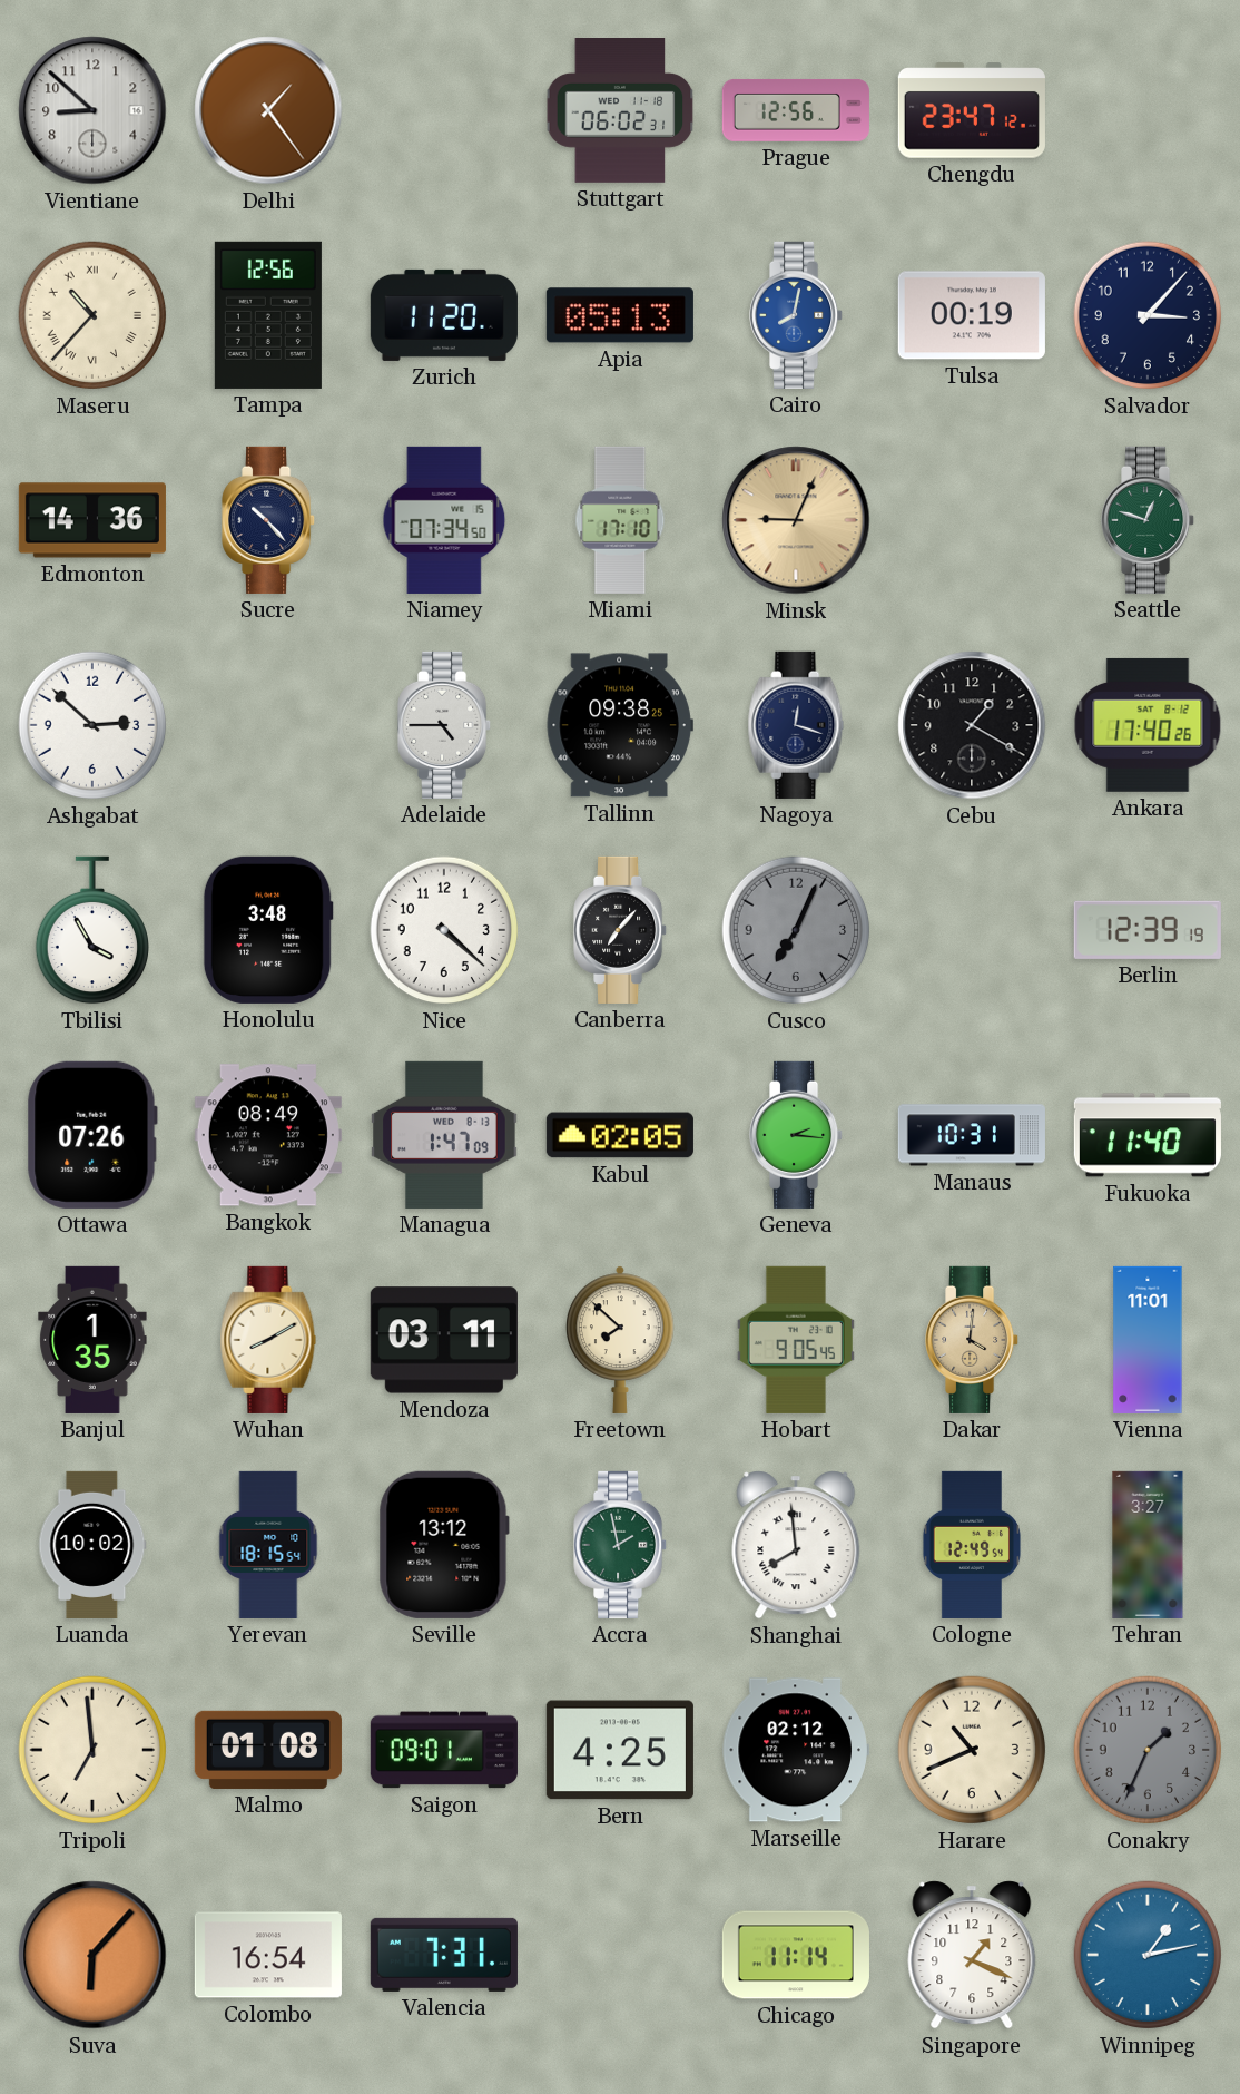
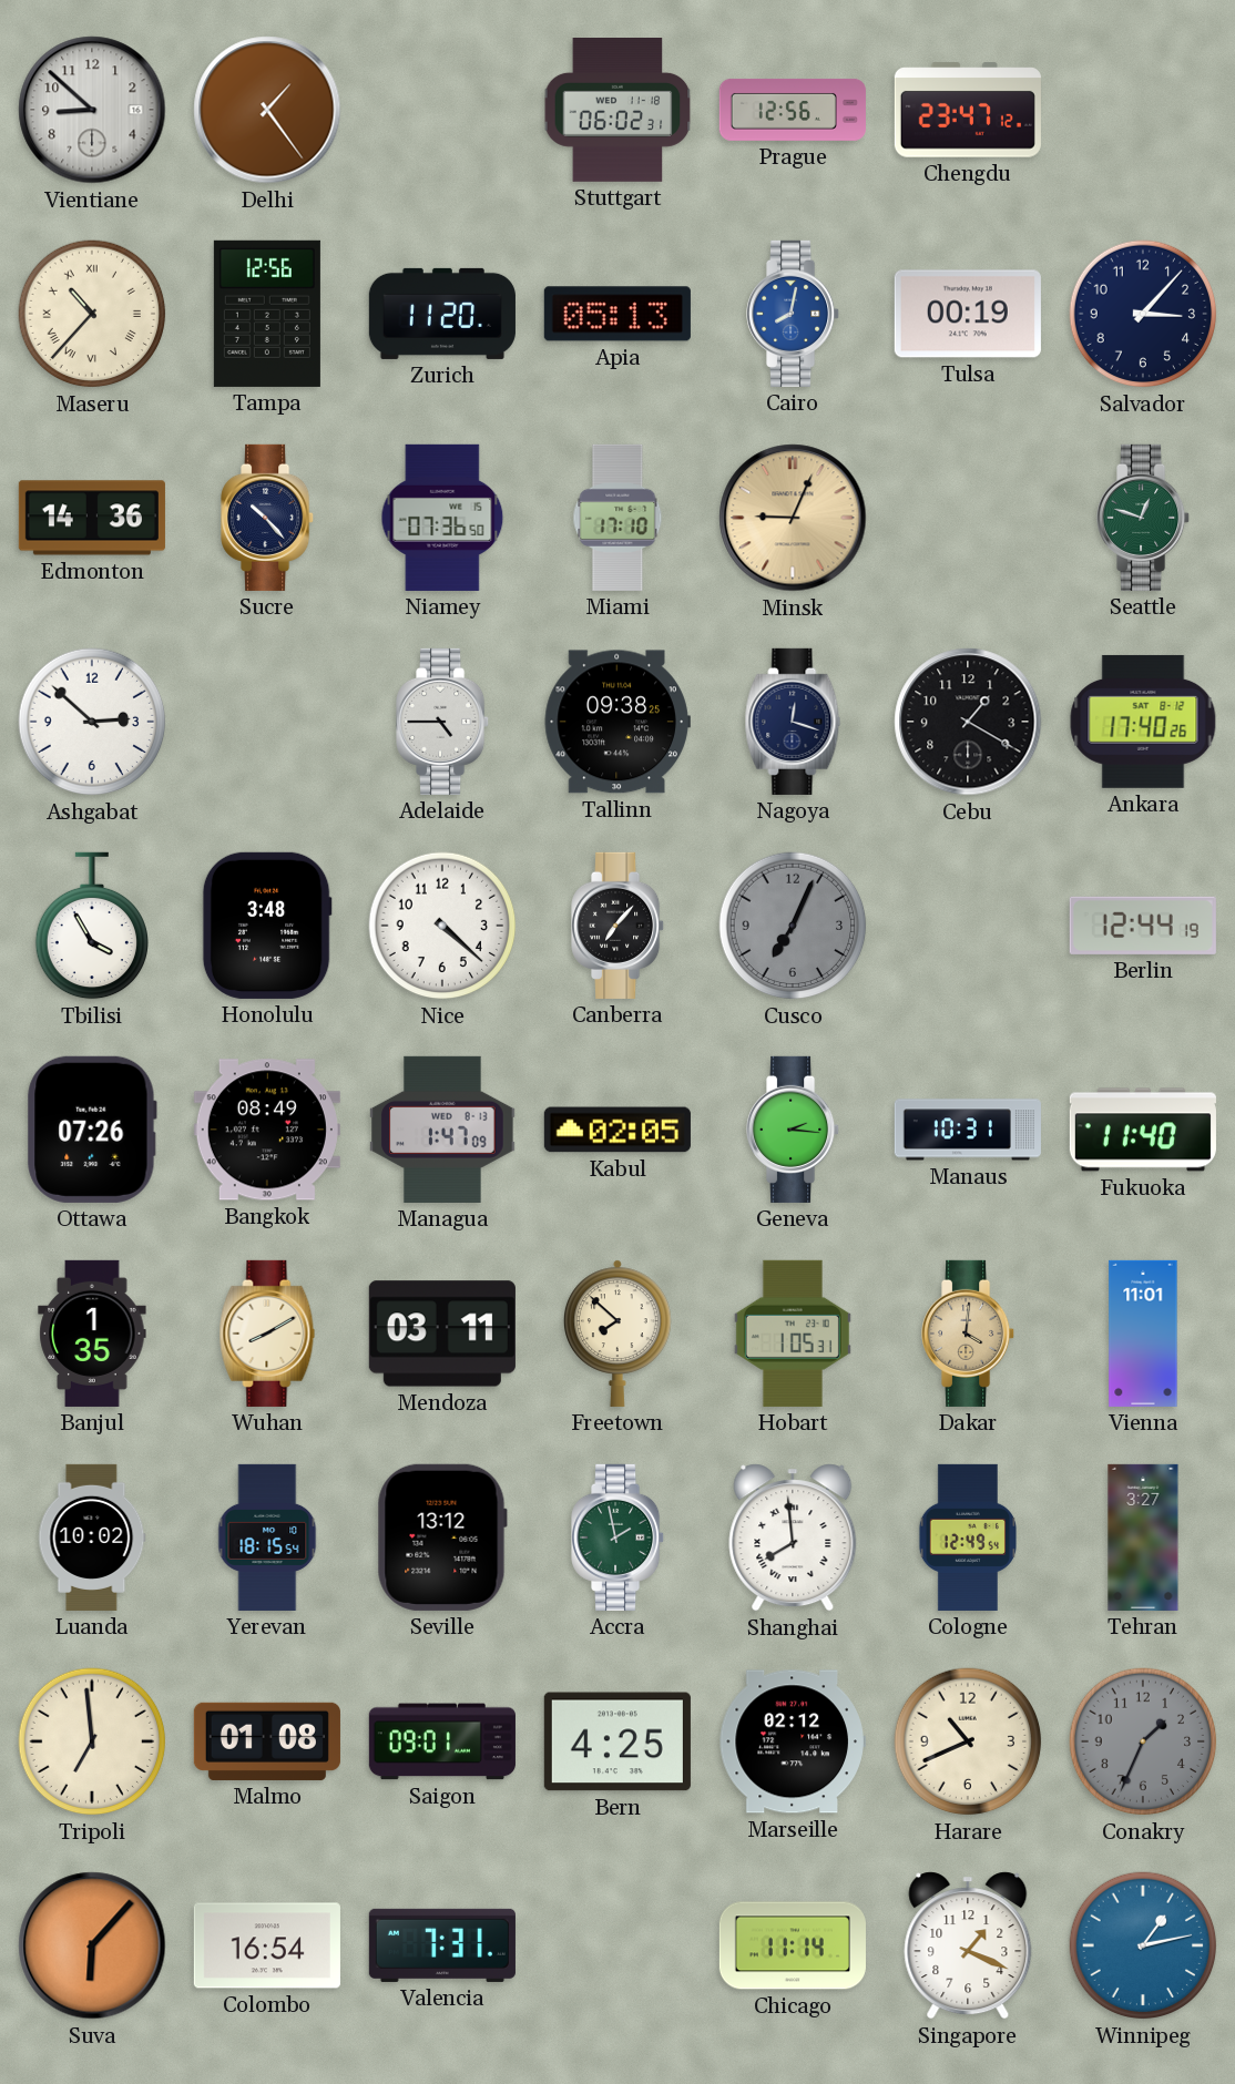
Niamey: 07:34 -> 07:36 (442, 518)
Berlin: 12:39 -> 12:44 (1143, 926)
Hobart: 9:05 -> 1:05 (793, 1334)
